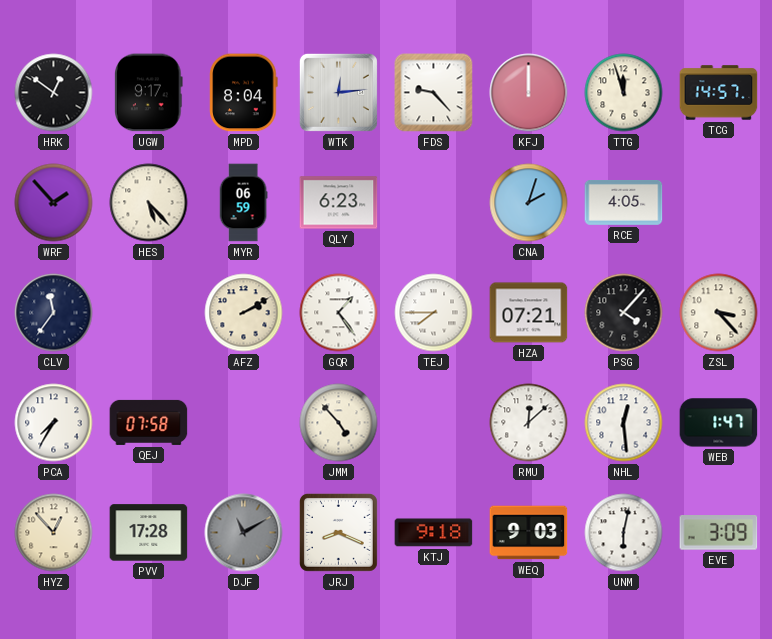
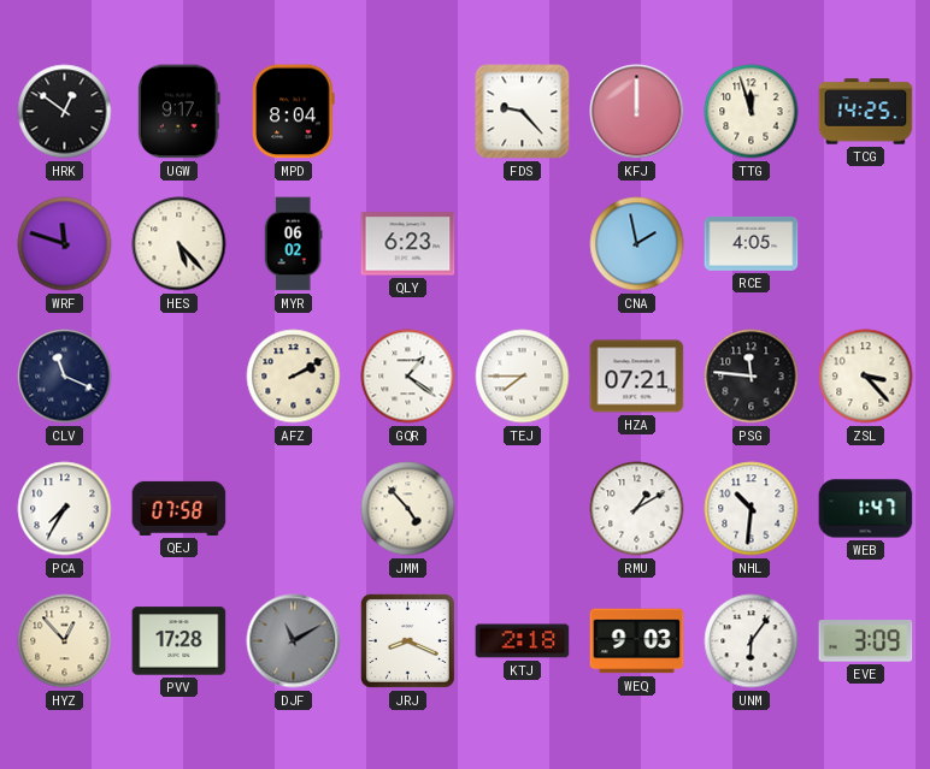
WTK: 12:14 -> none (338, 92)
TCG: 14:57 -> 14:25 (866, 112)
WRF: 1:53 -> 11:48 (65, 244)
MYR: 06:59 -> 06:02 (293, 244)
CNA: 2:03 -> 1:58 (637, 244)
CLV: 11:36 -> 11:19 (65, 377)
GQR: 1:24 -> 1:21 (408, 377)
PSG: 4:07 -> 11:46 (752, 377)
RMU: 12:08 -> 1:10 (637, 509)
NHL: 12:29 -> 10:31 (752, 509)
KTJ: 9:18 -> 2:18 (523, 641)
UNM: 6:02 -> 6:06 (752, 641)
